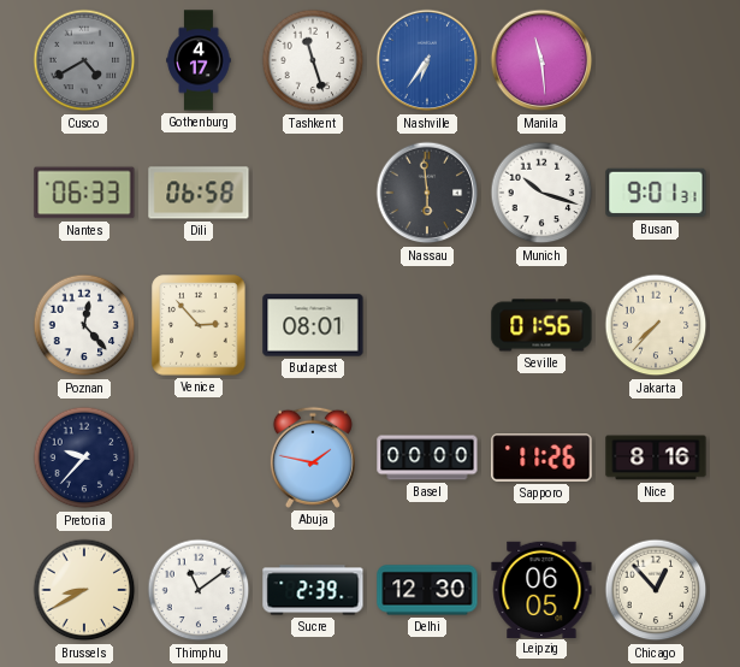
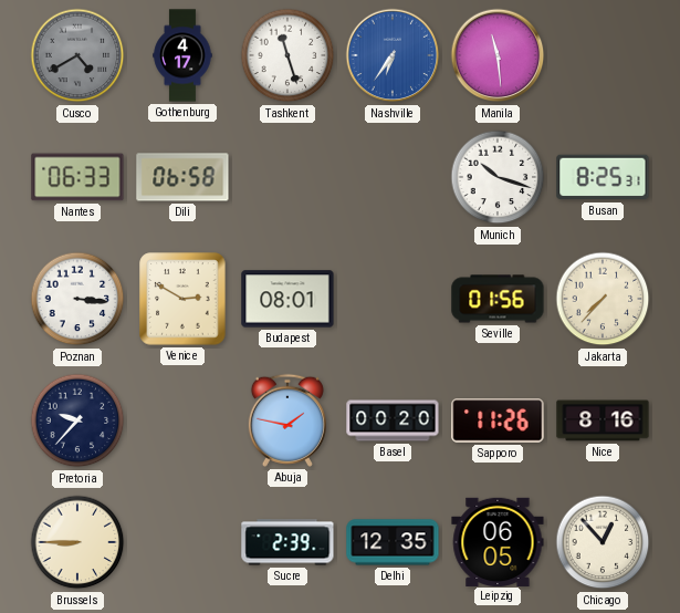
Nassau: 5:59 -> none (427, 193)
Busan: 9:01 -> 8:25 (603, 177)
Poznan: 12:23 -> 3:16 (77, 299)
Venice: 2:53 -> 2:50 (182, 299)
Basel: 00:00 -> 00:20 (393, 420)
Brussels: 8:40 -> 8:45 (77, 542)
Thimphu: 11:09 -> none (199, 590)
Delhi: 12:30 -> 12:35 (393, 542)
